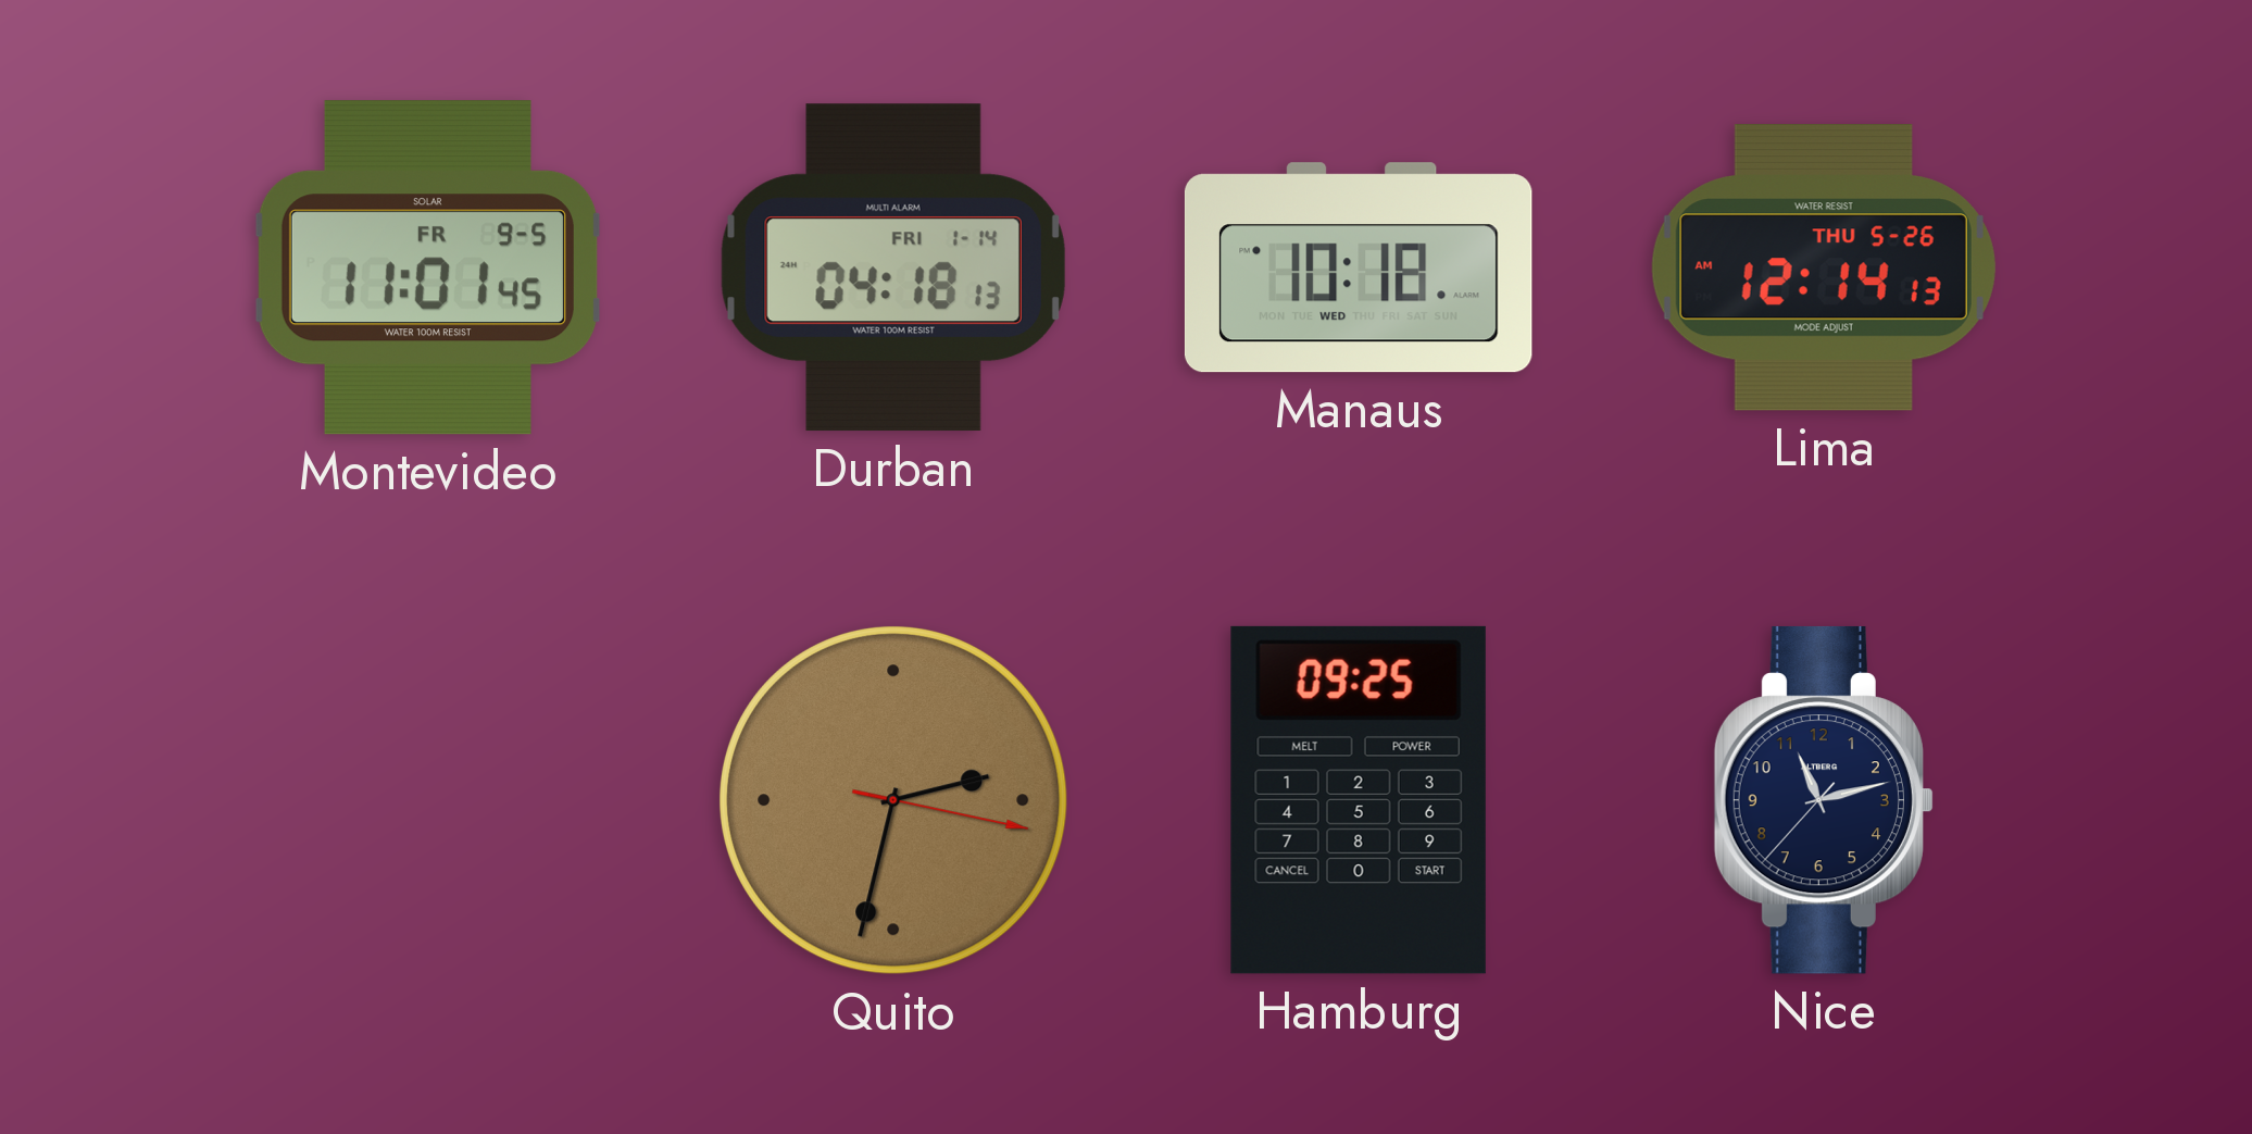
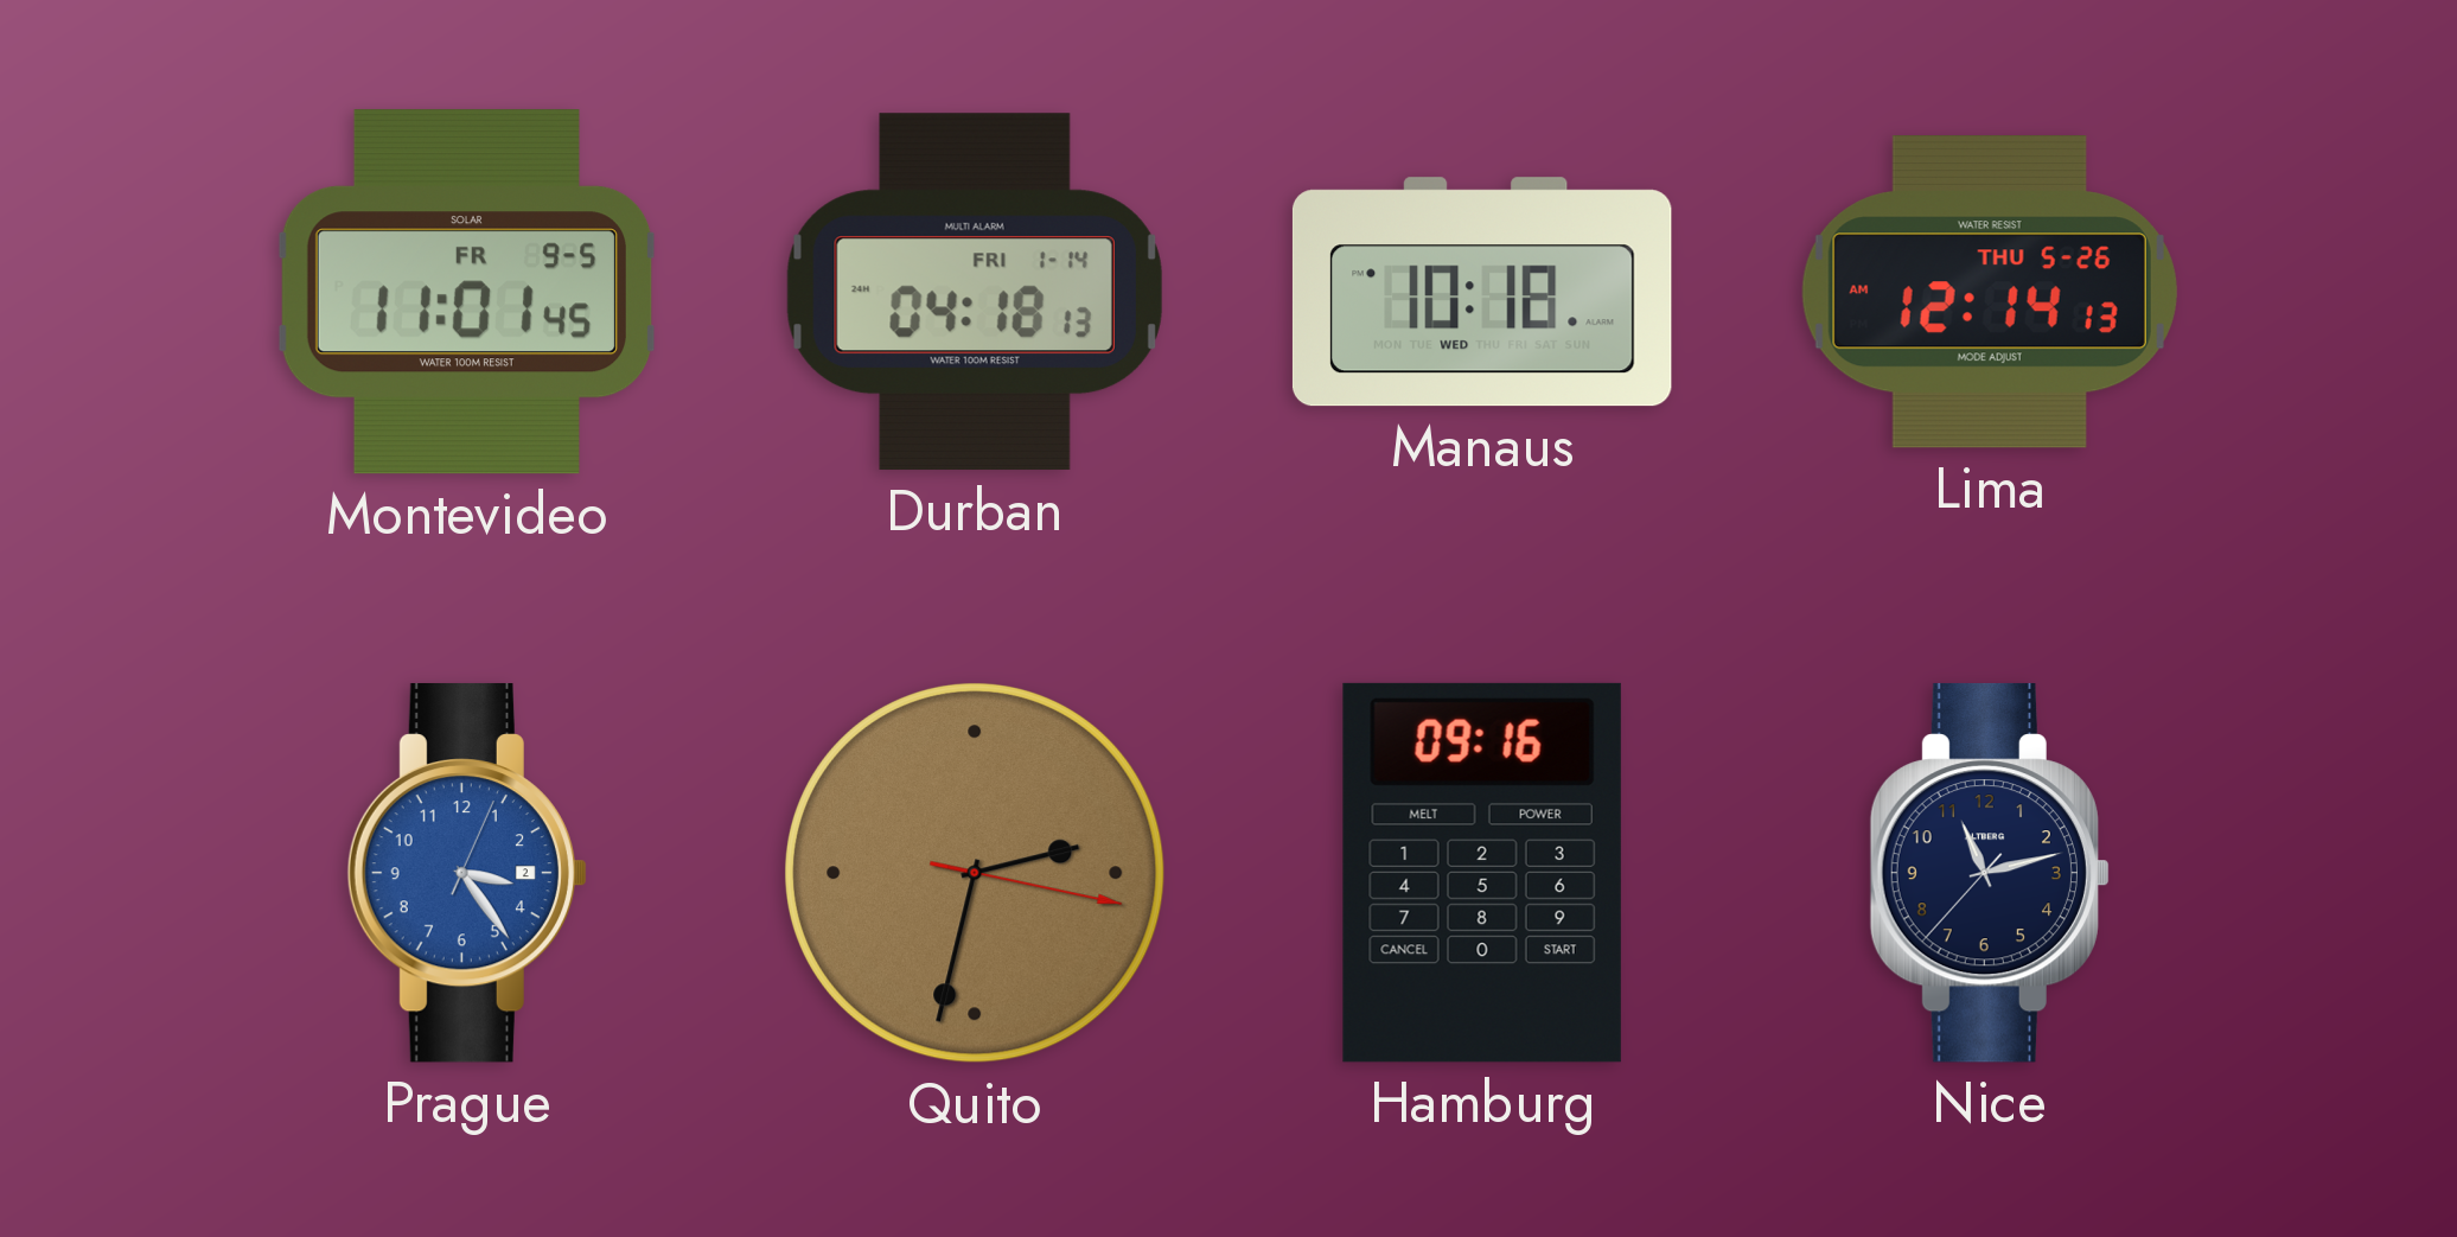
Prague: none -> 3:24 (467, 873)
Hamburg: 09:25 -> 09:16 (1482, 873)
